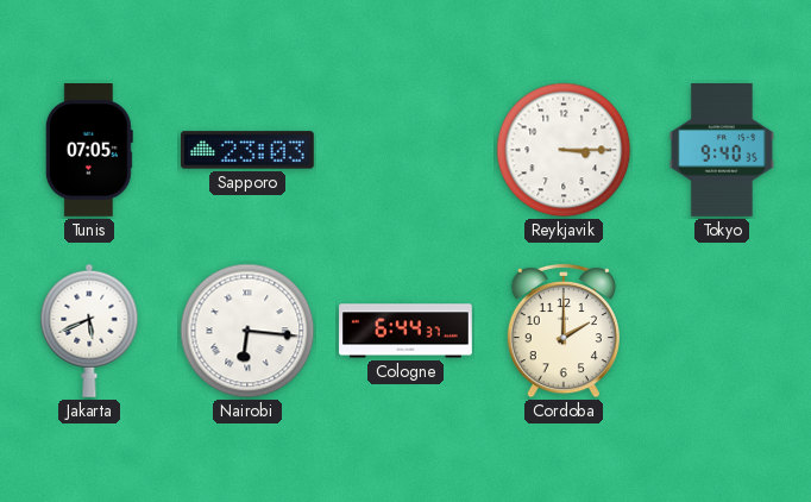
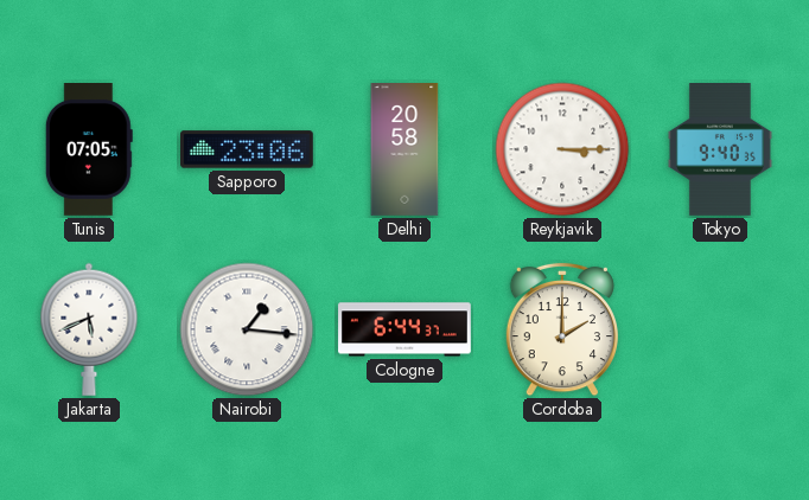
Sapporo: 23:03 -> 23:06 (248, 149)
Delhi: none -> 20:58 (404, 149)
Nairobi: 6:16 -> 1:16 (247, 329)
